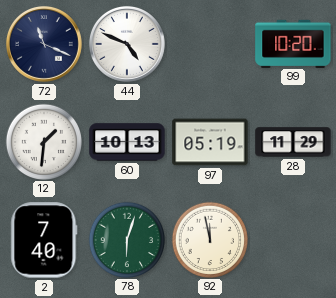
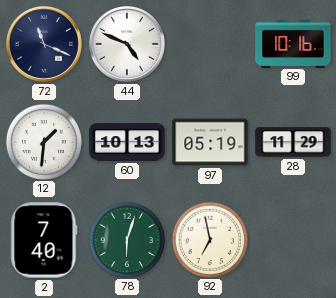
99: 10:20 -> 10:16 (293, 43)
92: 11:58 -> 6:58 (209, 239)
